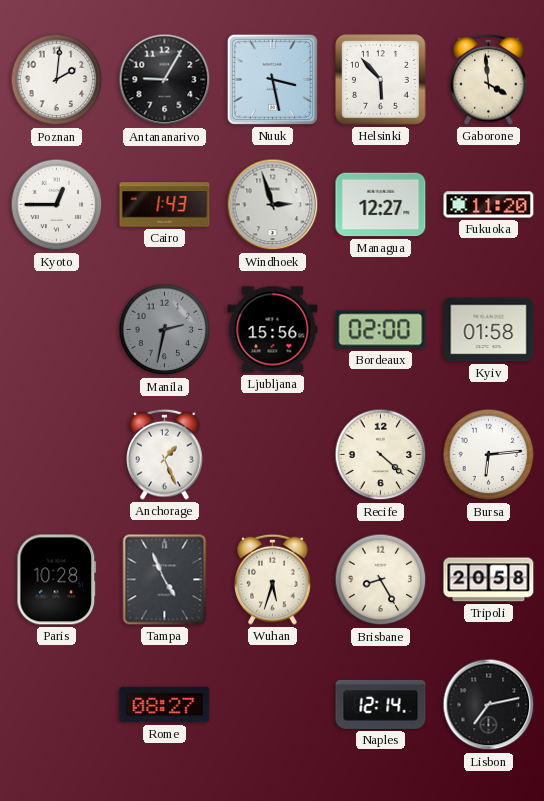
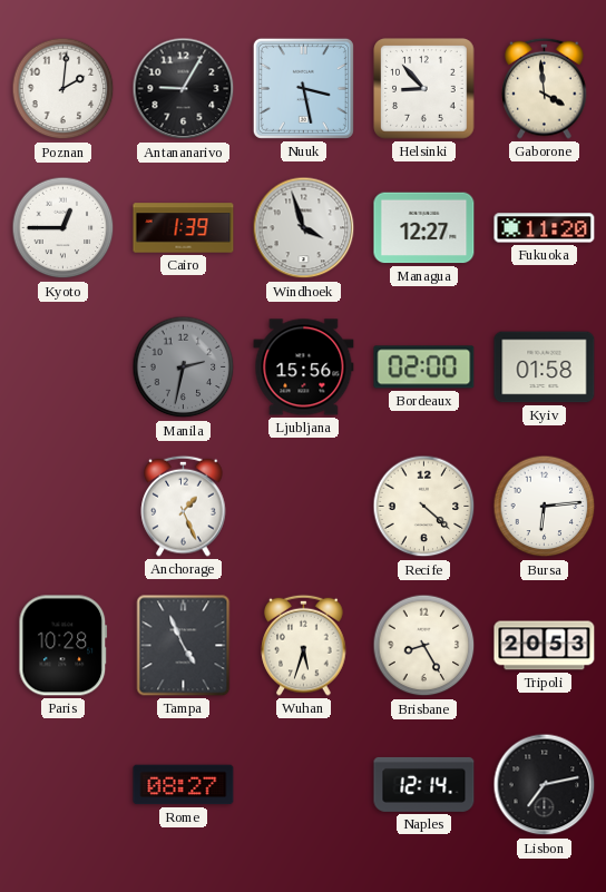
Helsinki: 5:53 -> 8:53 (424, 89)
Cairo: 1:43 -> 1:39 (184, 228)
Windhoek: 2:57 -> 3:57 (304, 228)
Tripoli: 20:58 -> 20:53 (545, 646)
